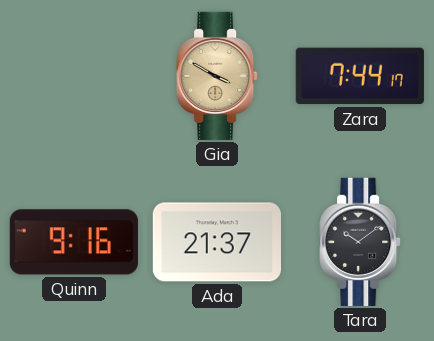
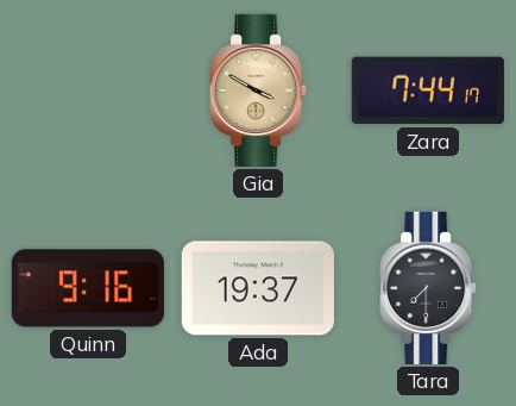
Ada: 21:37 -> 19:37 (258, 288)
Tara: 10:09 -> 7:30 (428, 288)
